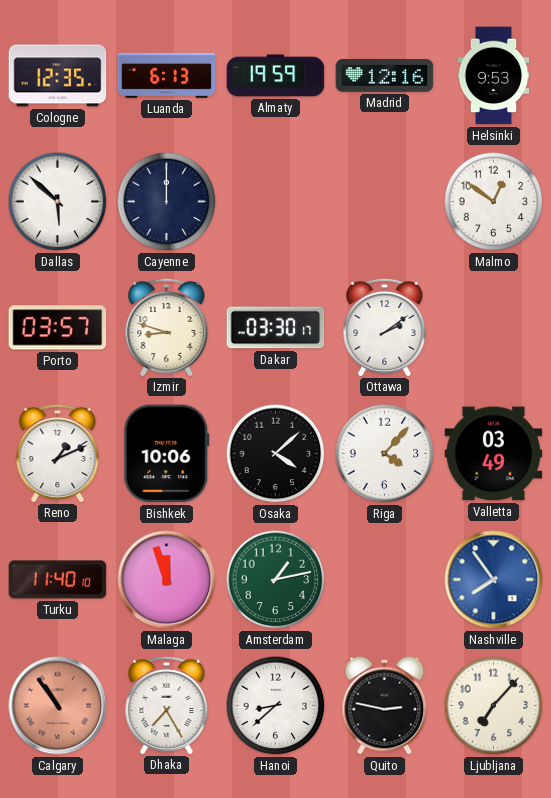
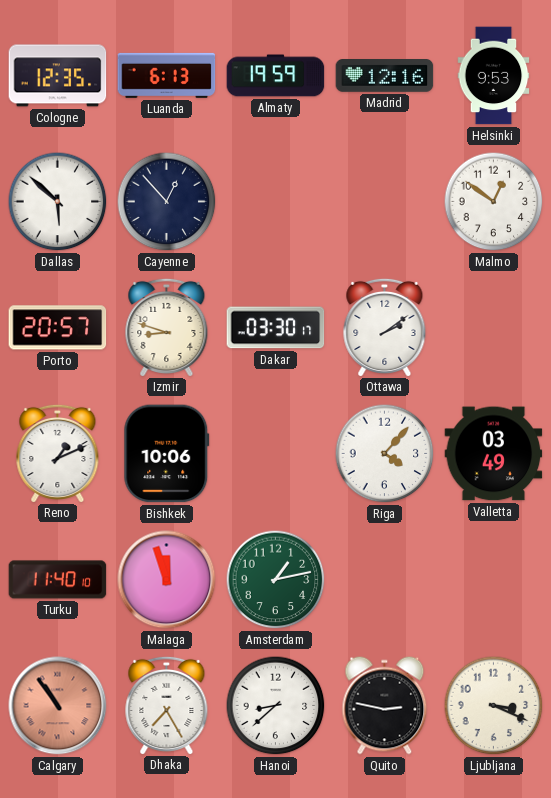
Cayenne: 12:00 -> 12:53 (167, 202)
Porto: 03:57 -> 20:57 (58, 328)
Osaka: 4:08 -> none (276, 454)
Nashville: 7:54 -> none (494, 580)
Ljubljana: 7:07 -> 3:19 (494, 706)
